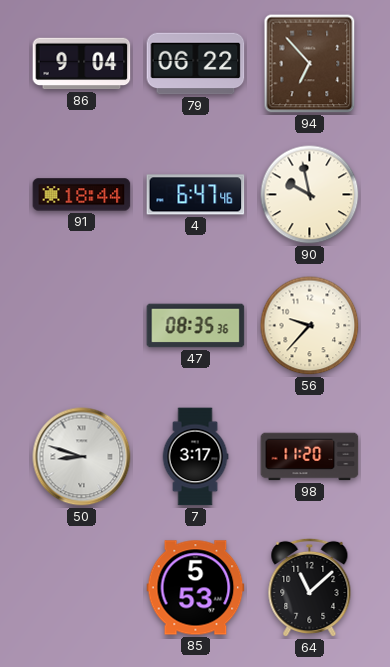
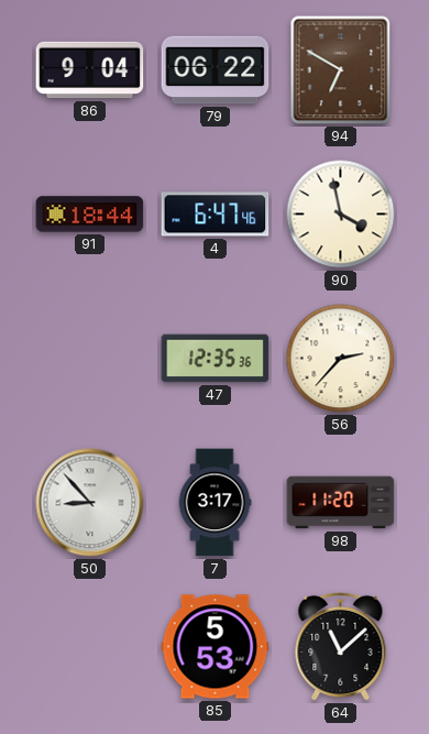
94: 6:53 -> 6:50 (341, 70)
90: 9:58 -> 3:58 (341, 215)
47: 08:35 -> 12:35 (216, 359)
56: 9:37 -> 2:37 (341, 359)
50: 8:48 -> 8:53 (90, 503)
